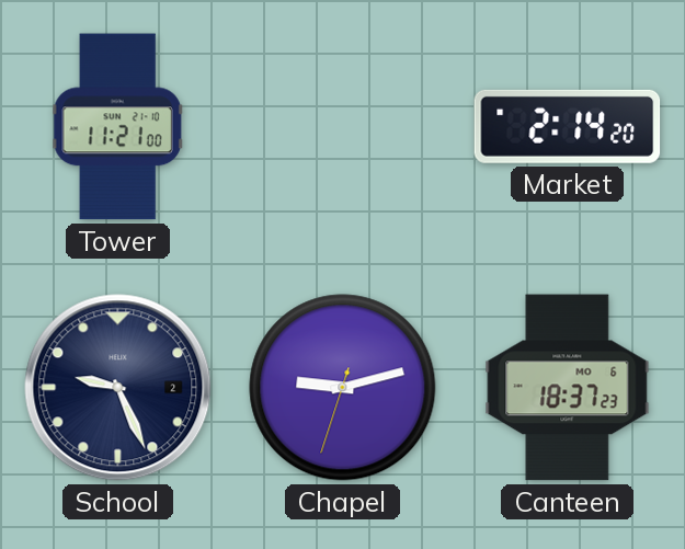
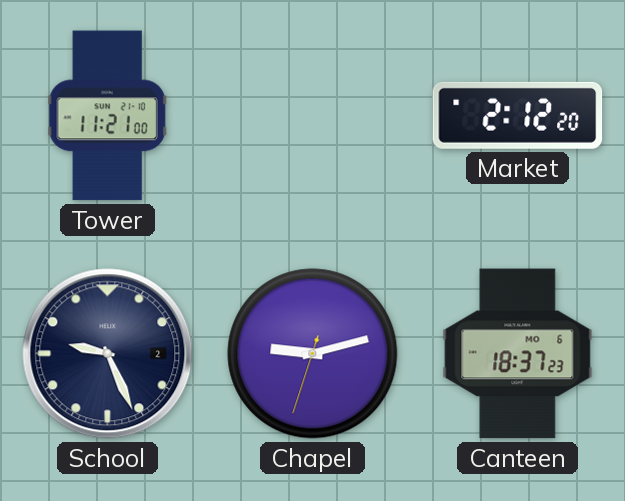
Market: 2:14 -> 2:12 (518, 115)
